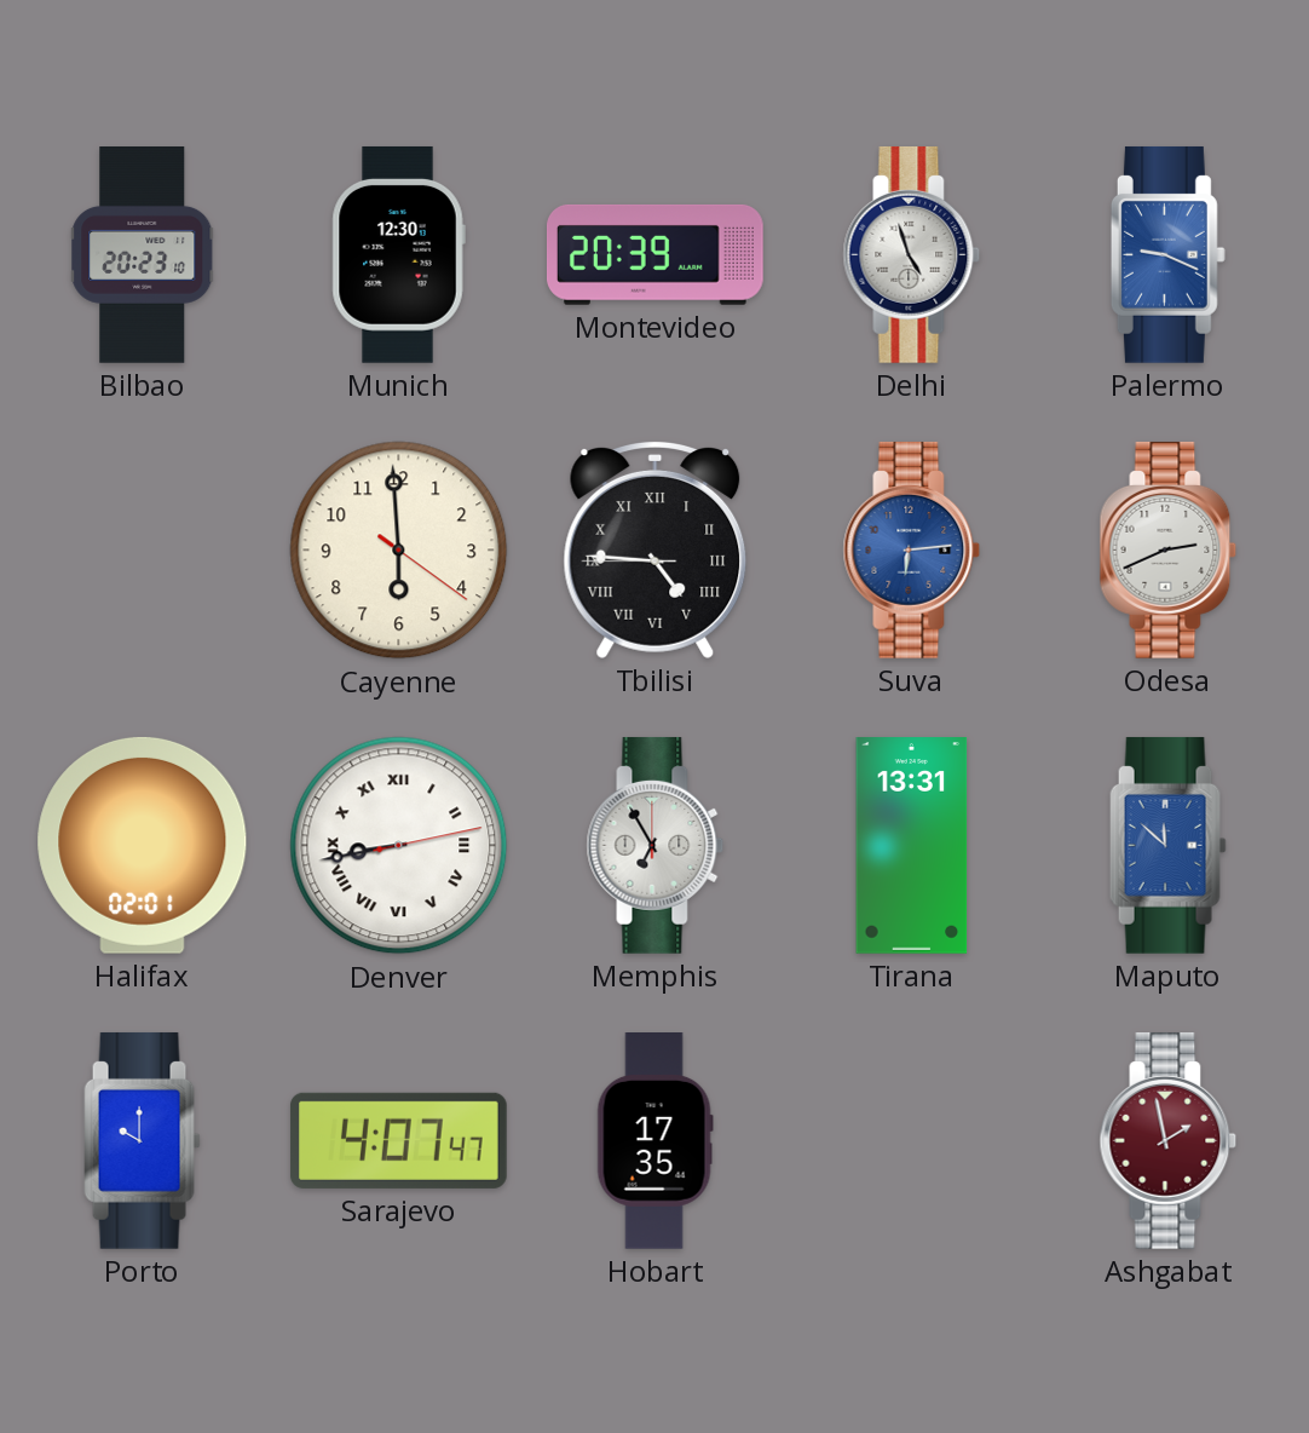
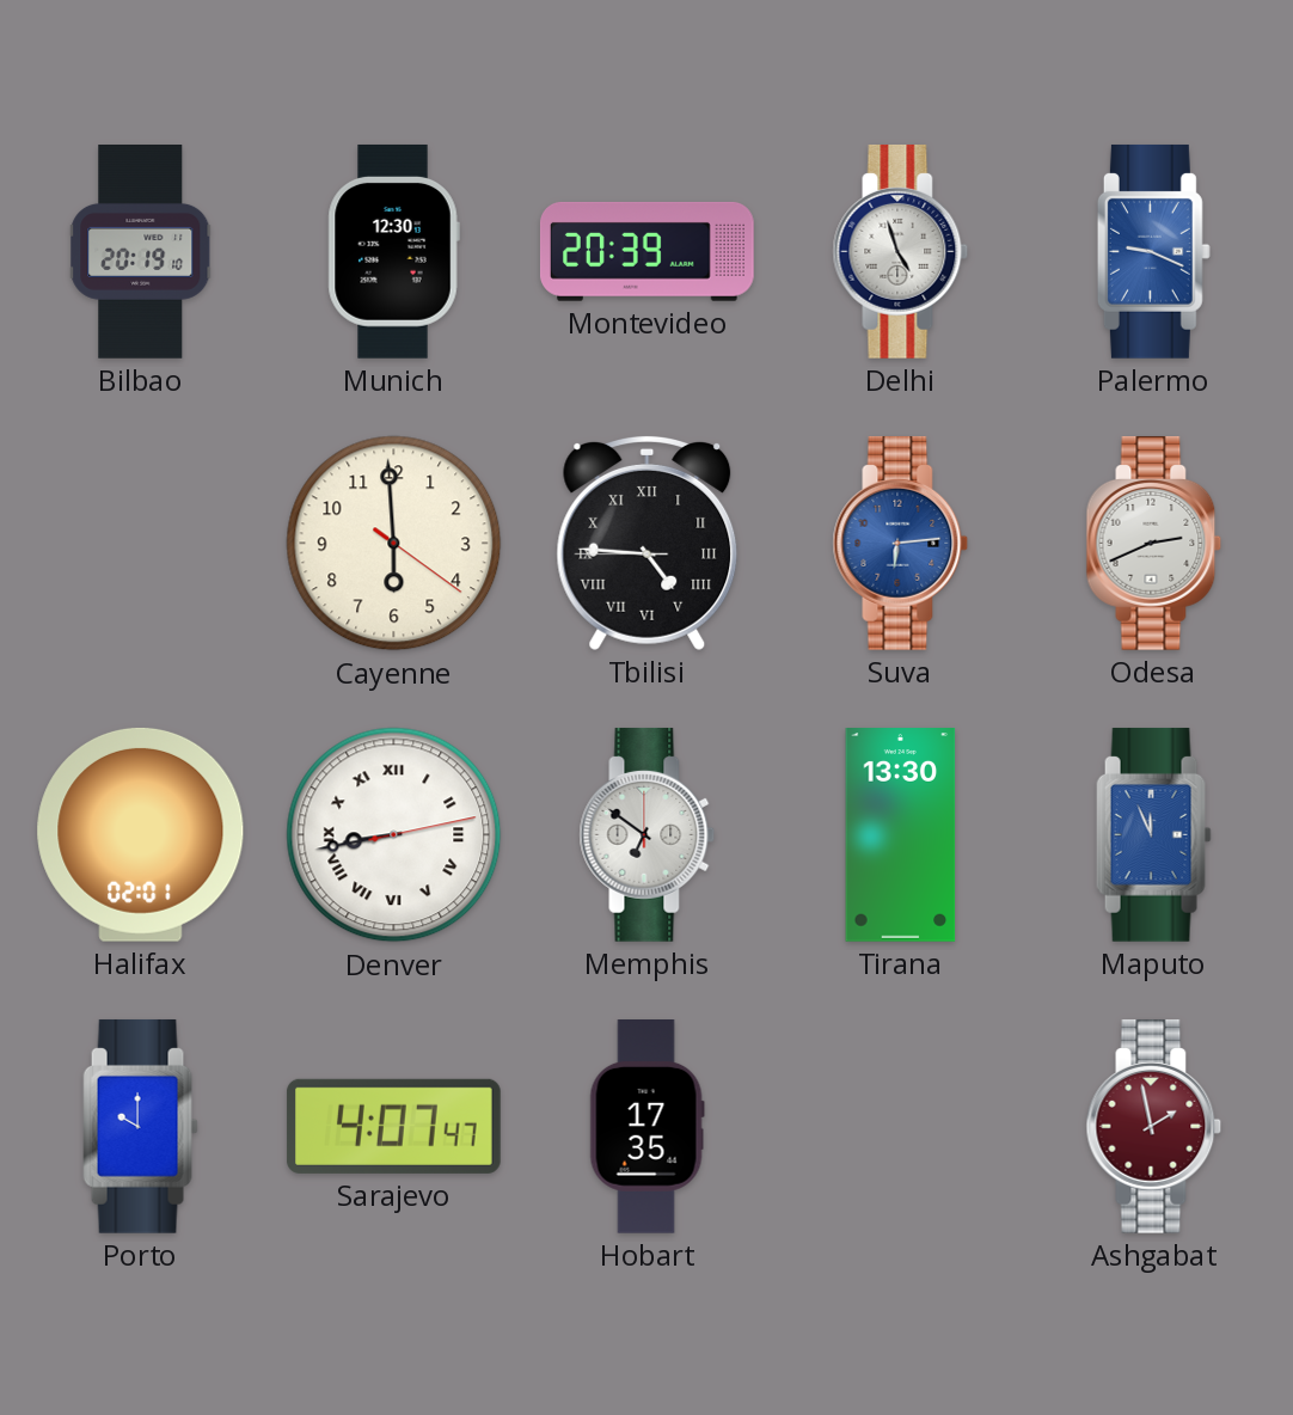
Bilbao: 20:23 -> 20:19 (141, 252)
Memphis: 6:55 -> 6:51 (648, 834)
Tirana: 13:31 -> 13:30 (901, 835)
Maputo: 11:52 -> 11:56 (1154, 834)
